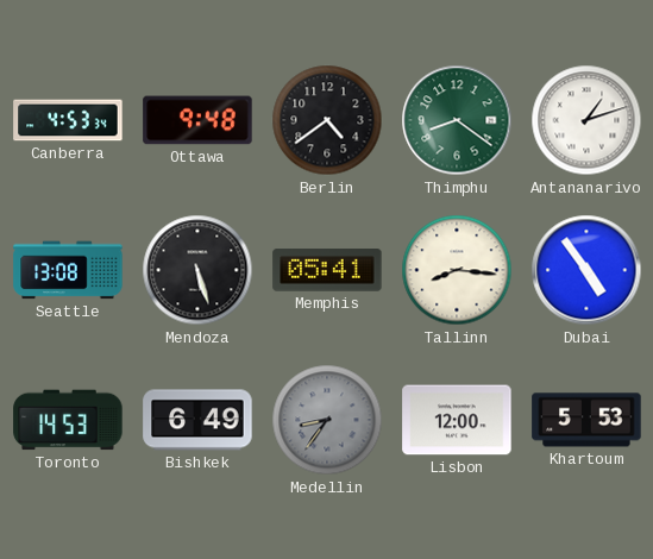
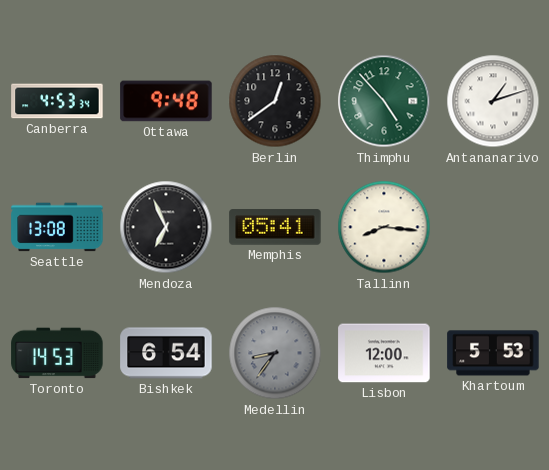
Berlin: 4:39 -> 12:39 (275, 101)
Thimphu: 8:21 -> 4:53 (384, 101)
Mendoza: 5:27 -> 6:56 (166, 227)
Dubai: 4:54 -> none (586, 270)
Bishkek: 6:49 -> 6:54 (166, 353)
